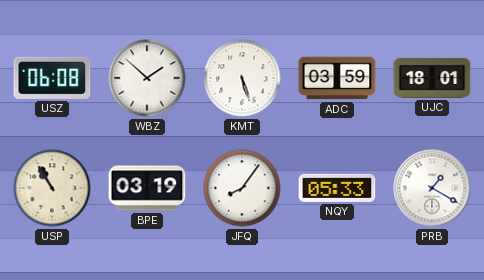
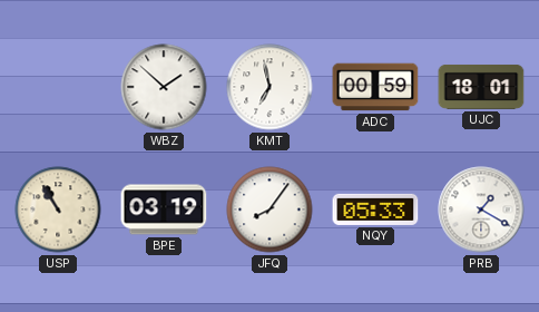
USZ: 06:08 -> none (52, 78)
KMT: 5:27 -> 6:58 (269, 87)
ADC: 03:59 -> 00:59 (375, 87)
